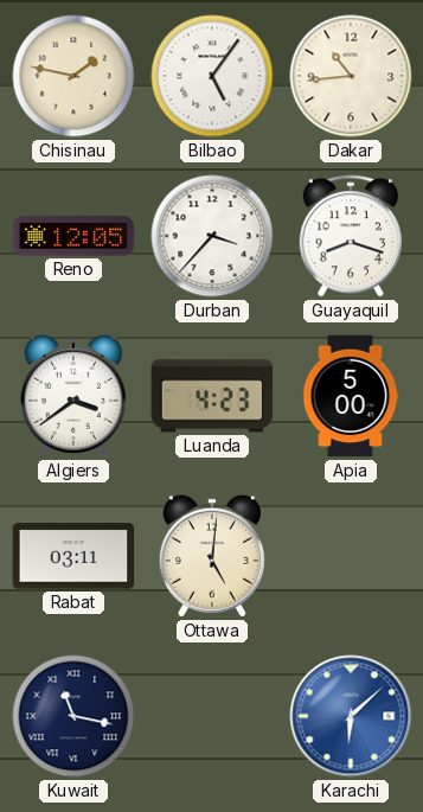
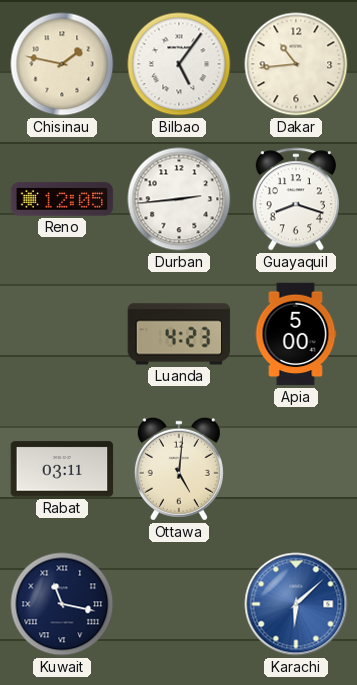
Durban: 3:37 -> 2:44 (179, 199)
Algiers: 3:39 -> none (73, 396)
